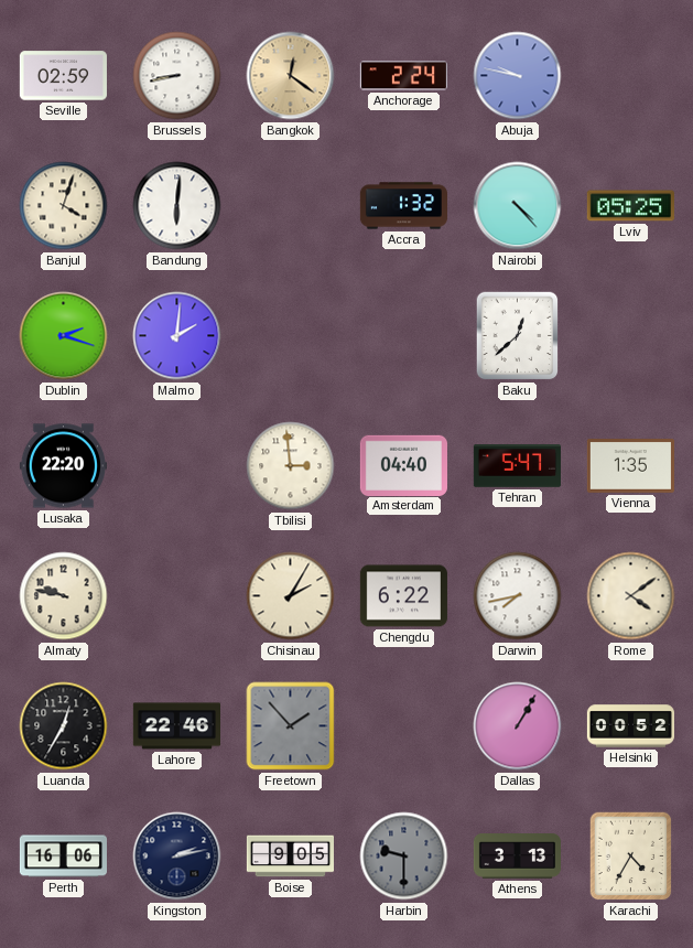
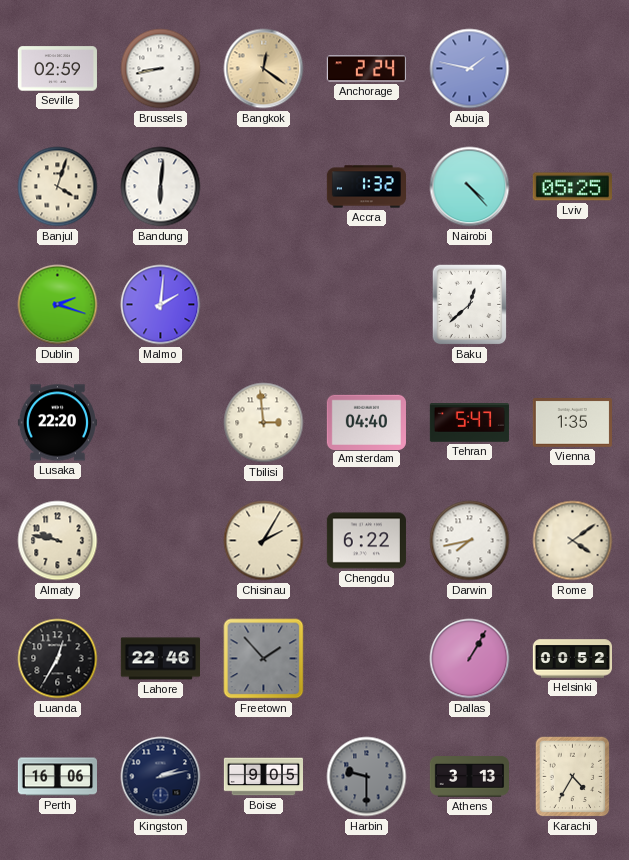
Abuja: 9:47 -> 1:47 (470, 69)
